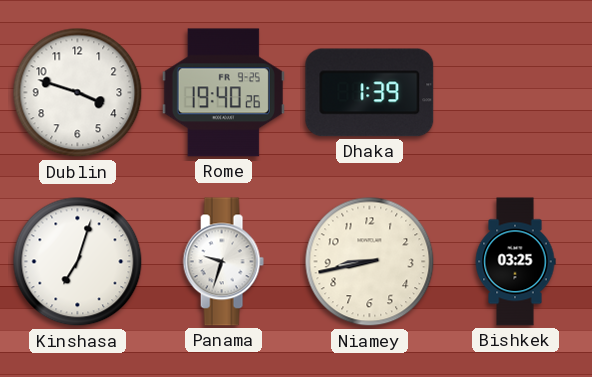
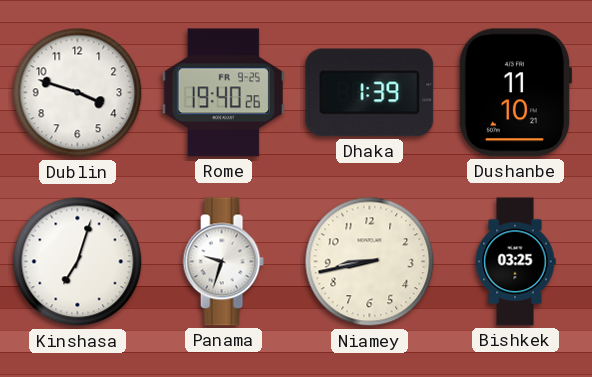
Dushanbe: none -> 11:10 (515, 93)
